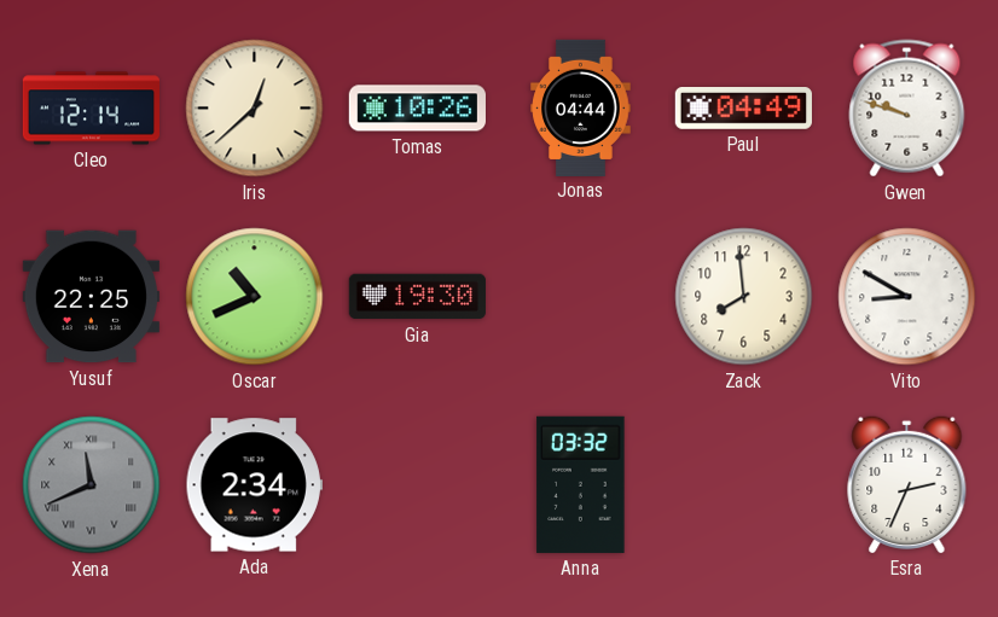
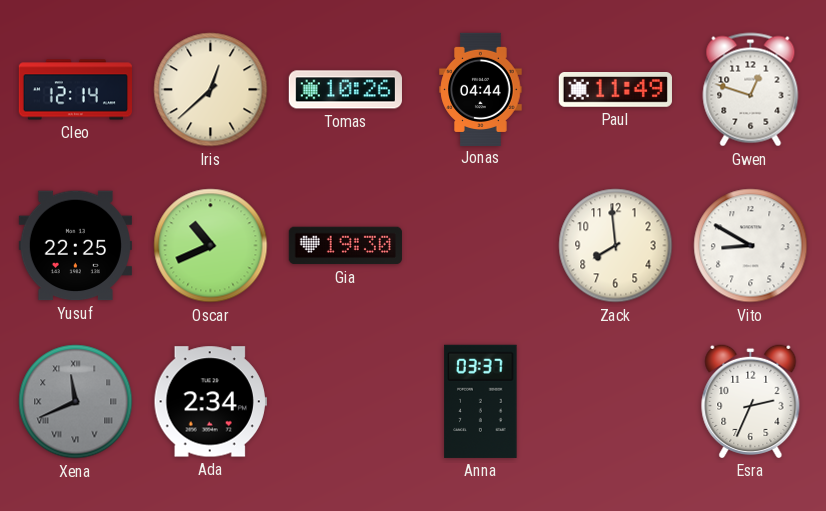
Paul: 04:49 -> 11:49 (615, 90)
Gwen: 9:48 -> 12:48 (751, 90)
Anna: 03:32 -> 03:37 (481, 401)
